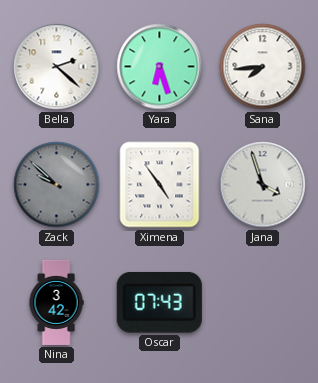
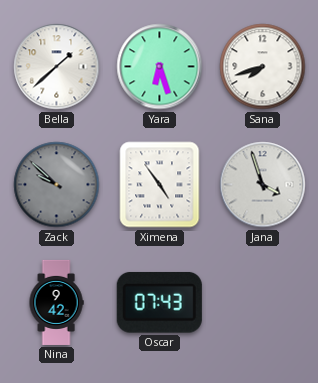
Bella: 2:22 -> 1:38 (57, 67)
Sana: 7:44 -> 7:42 (263, 67)
Nina: 3:42 -> 9:42 (56, 302)
